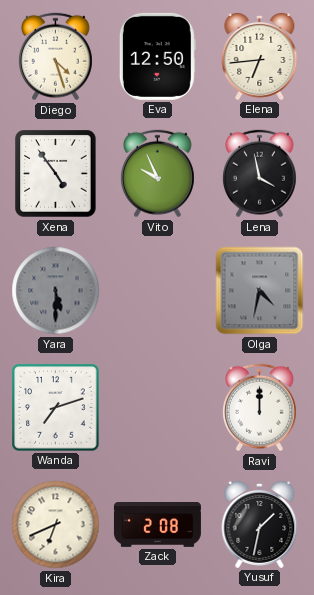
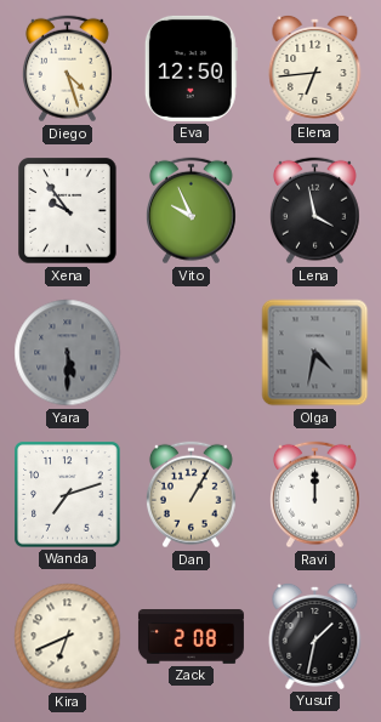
Xena: 4:54 -> 9:54 (68, 211)
Dan: none -> 1:05 (190, 495)
